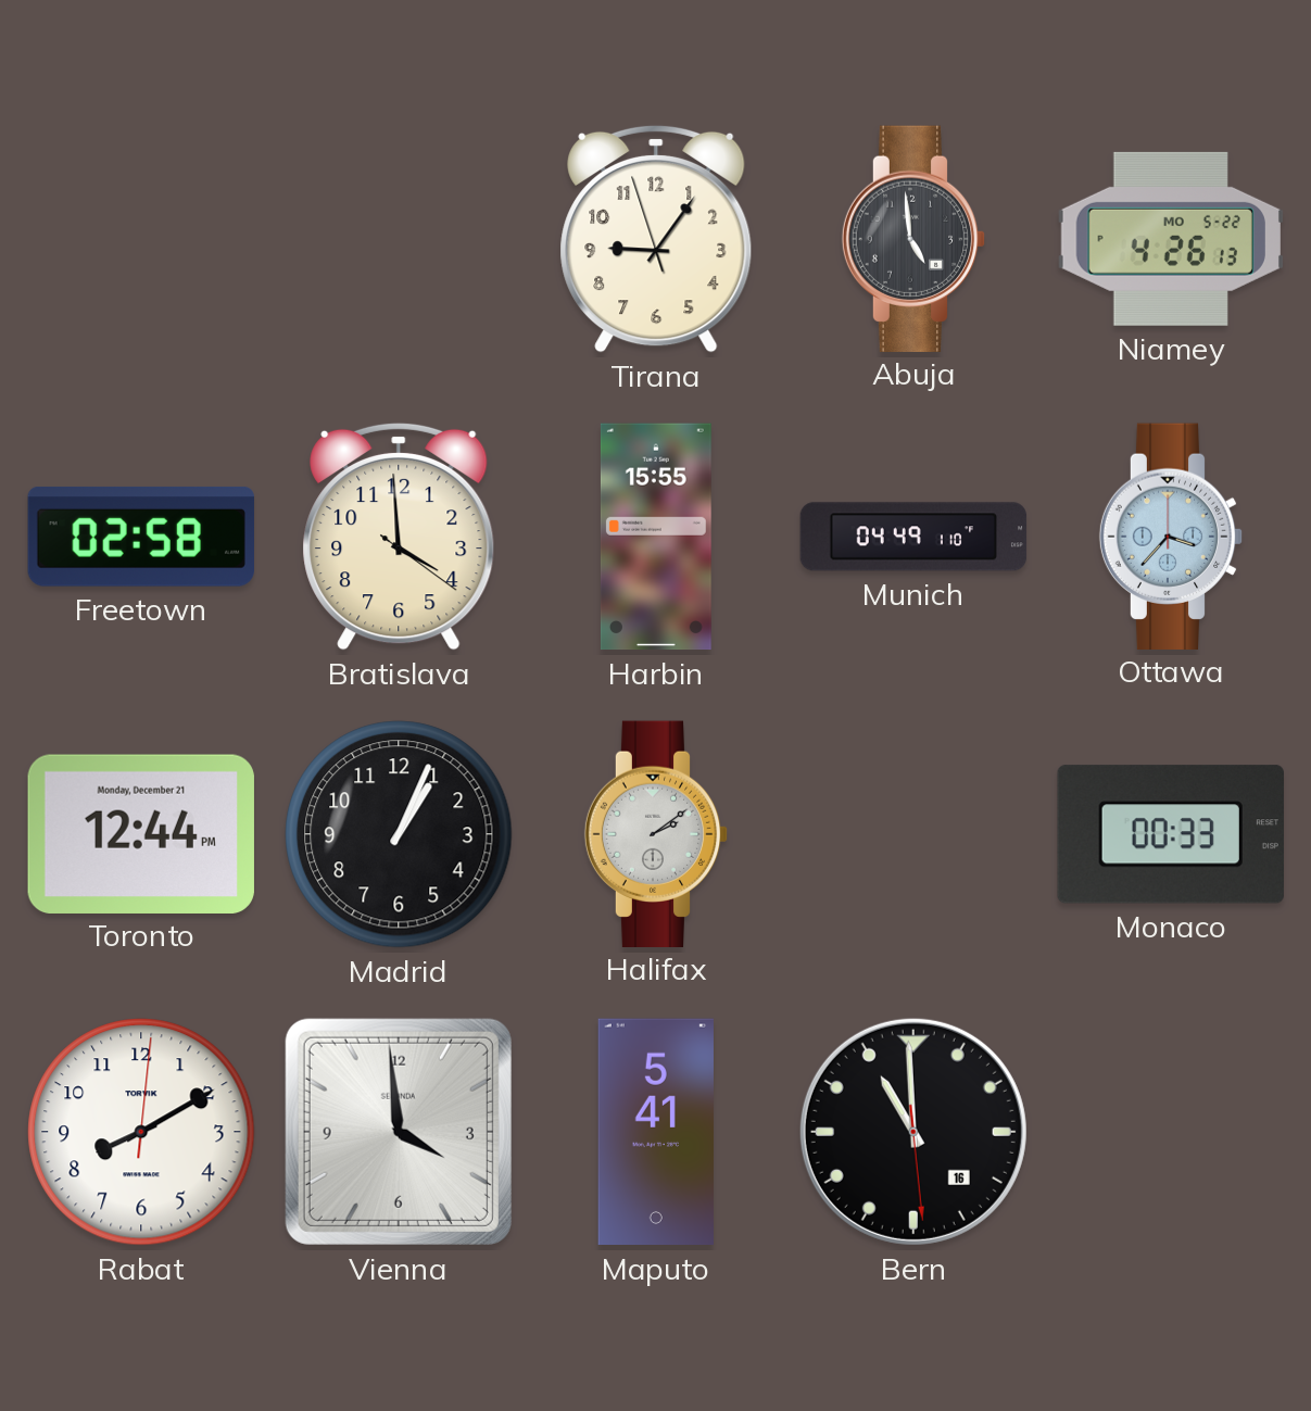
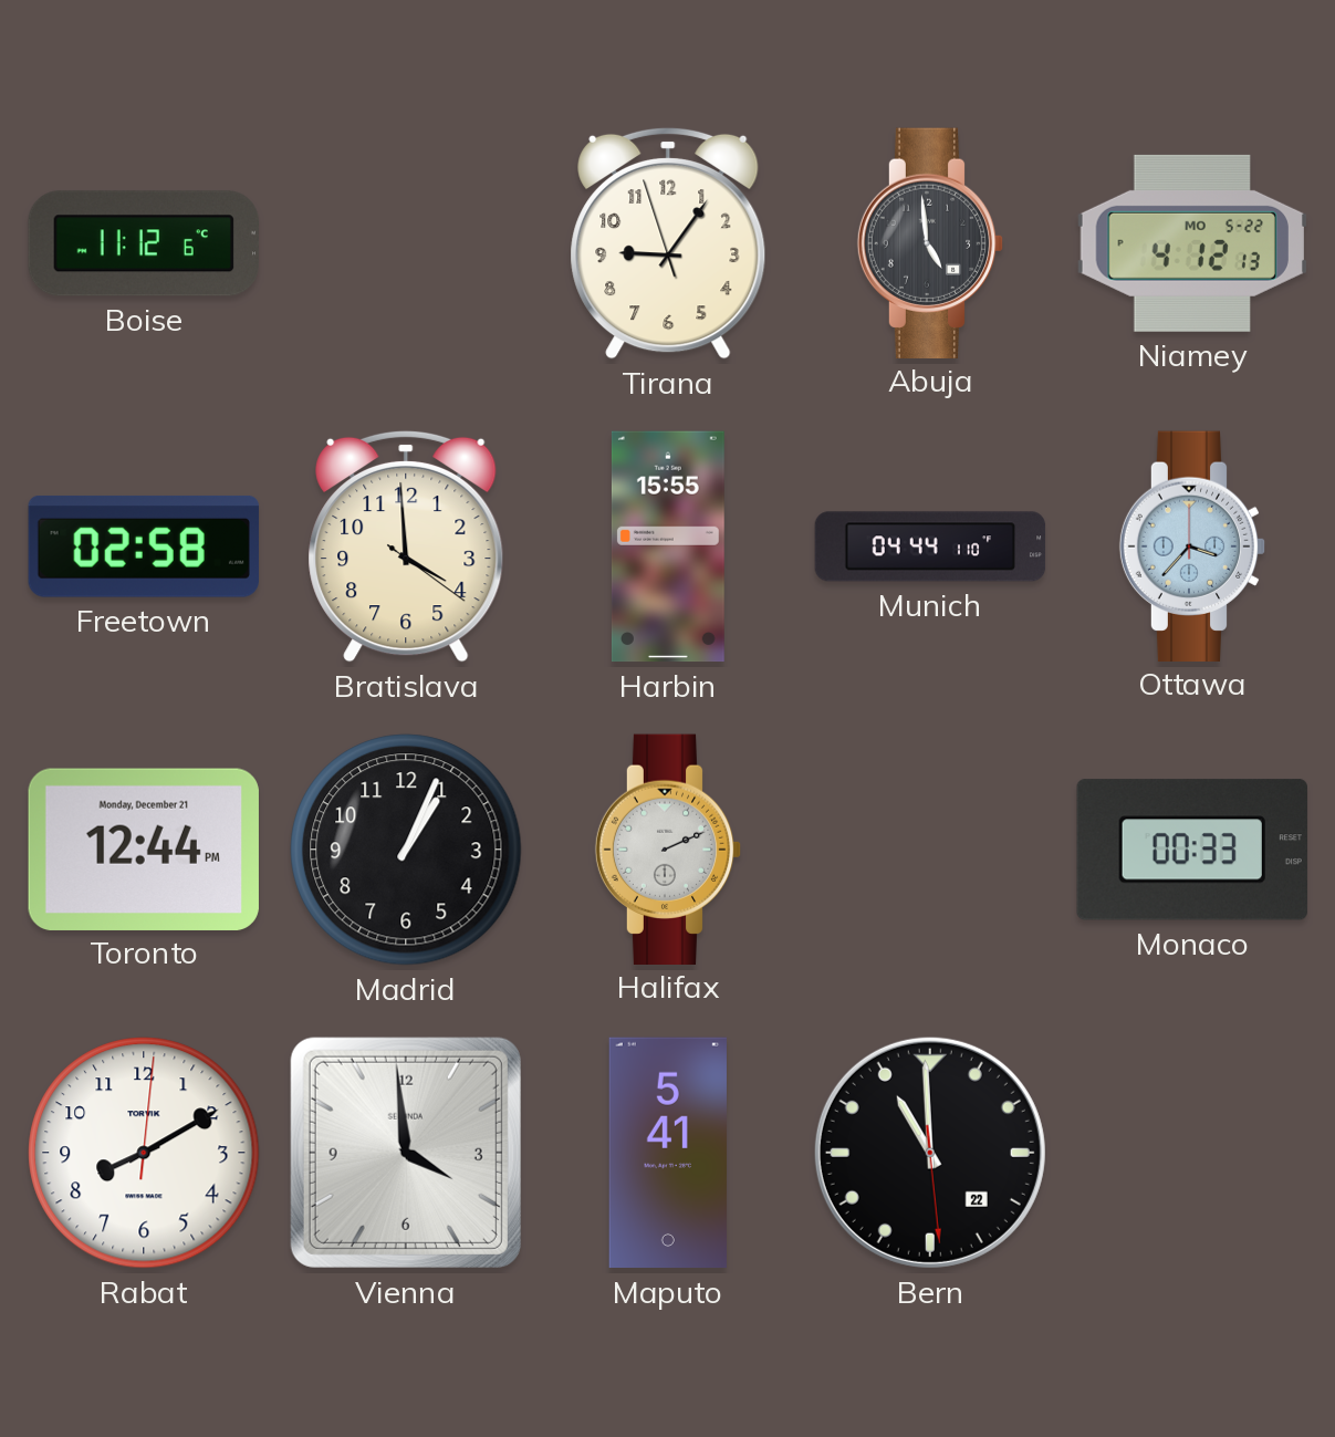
Boise: none -> 11:12 (144, 243)
Niamey: 4:26 -> 4:12 (1192, 243)
Munich: 04:49 -> 04:44 (930, 546)
Halifax: 2:09 -> 2:11 (668, 848)
Bern date: 16 -> 22 (930, 1153)
